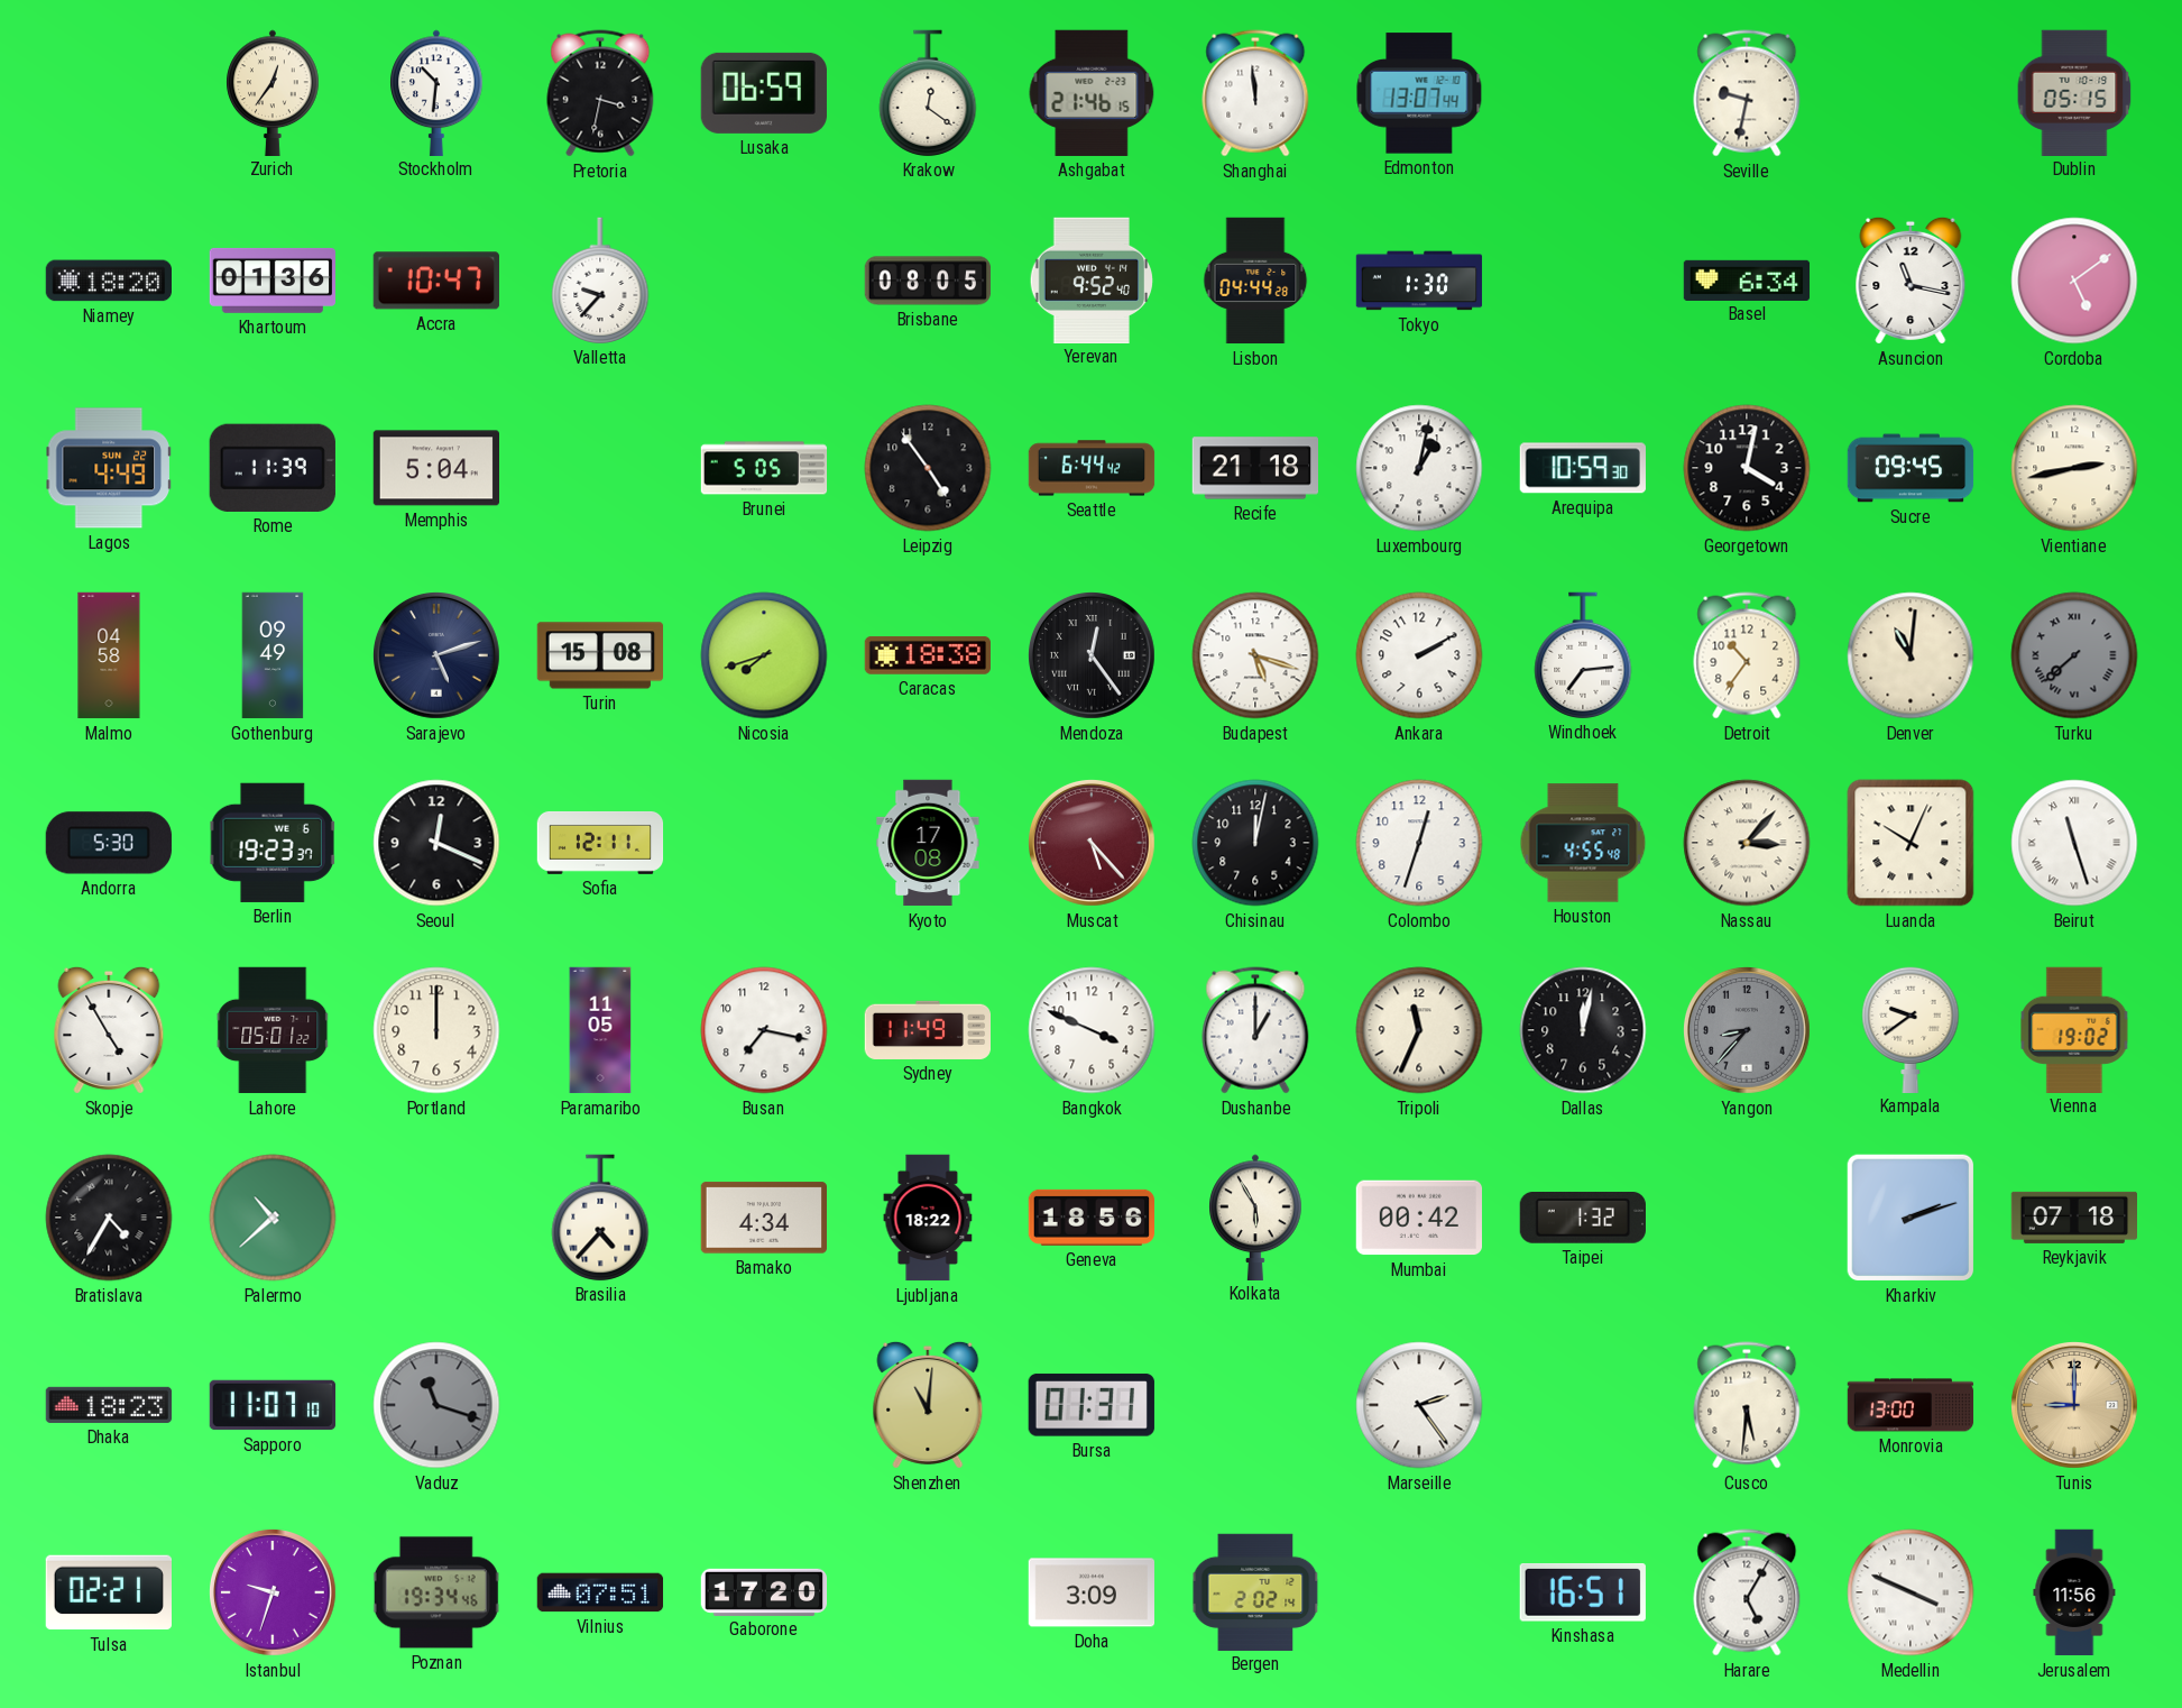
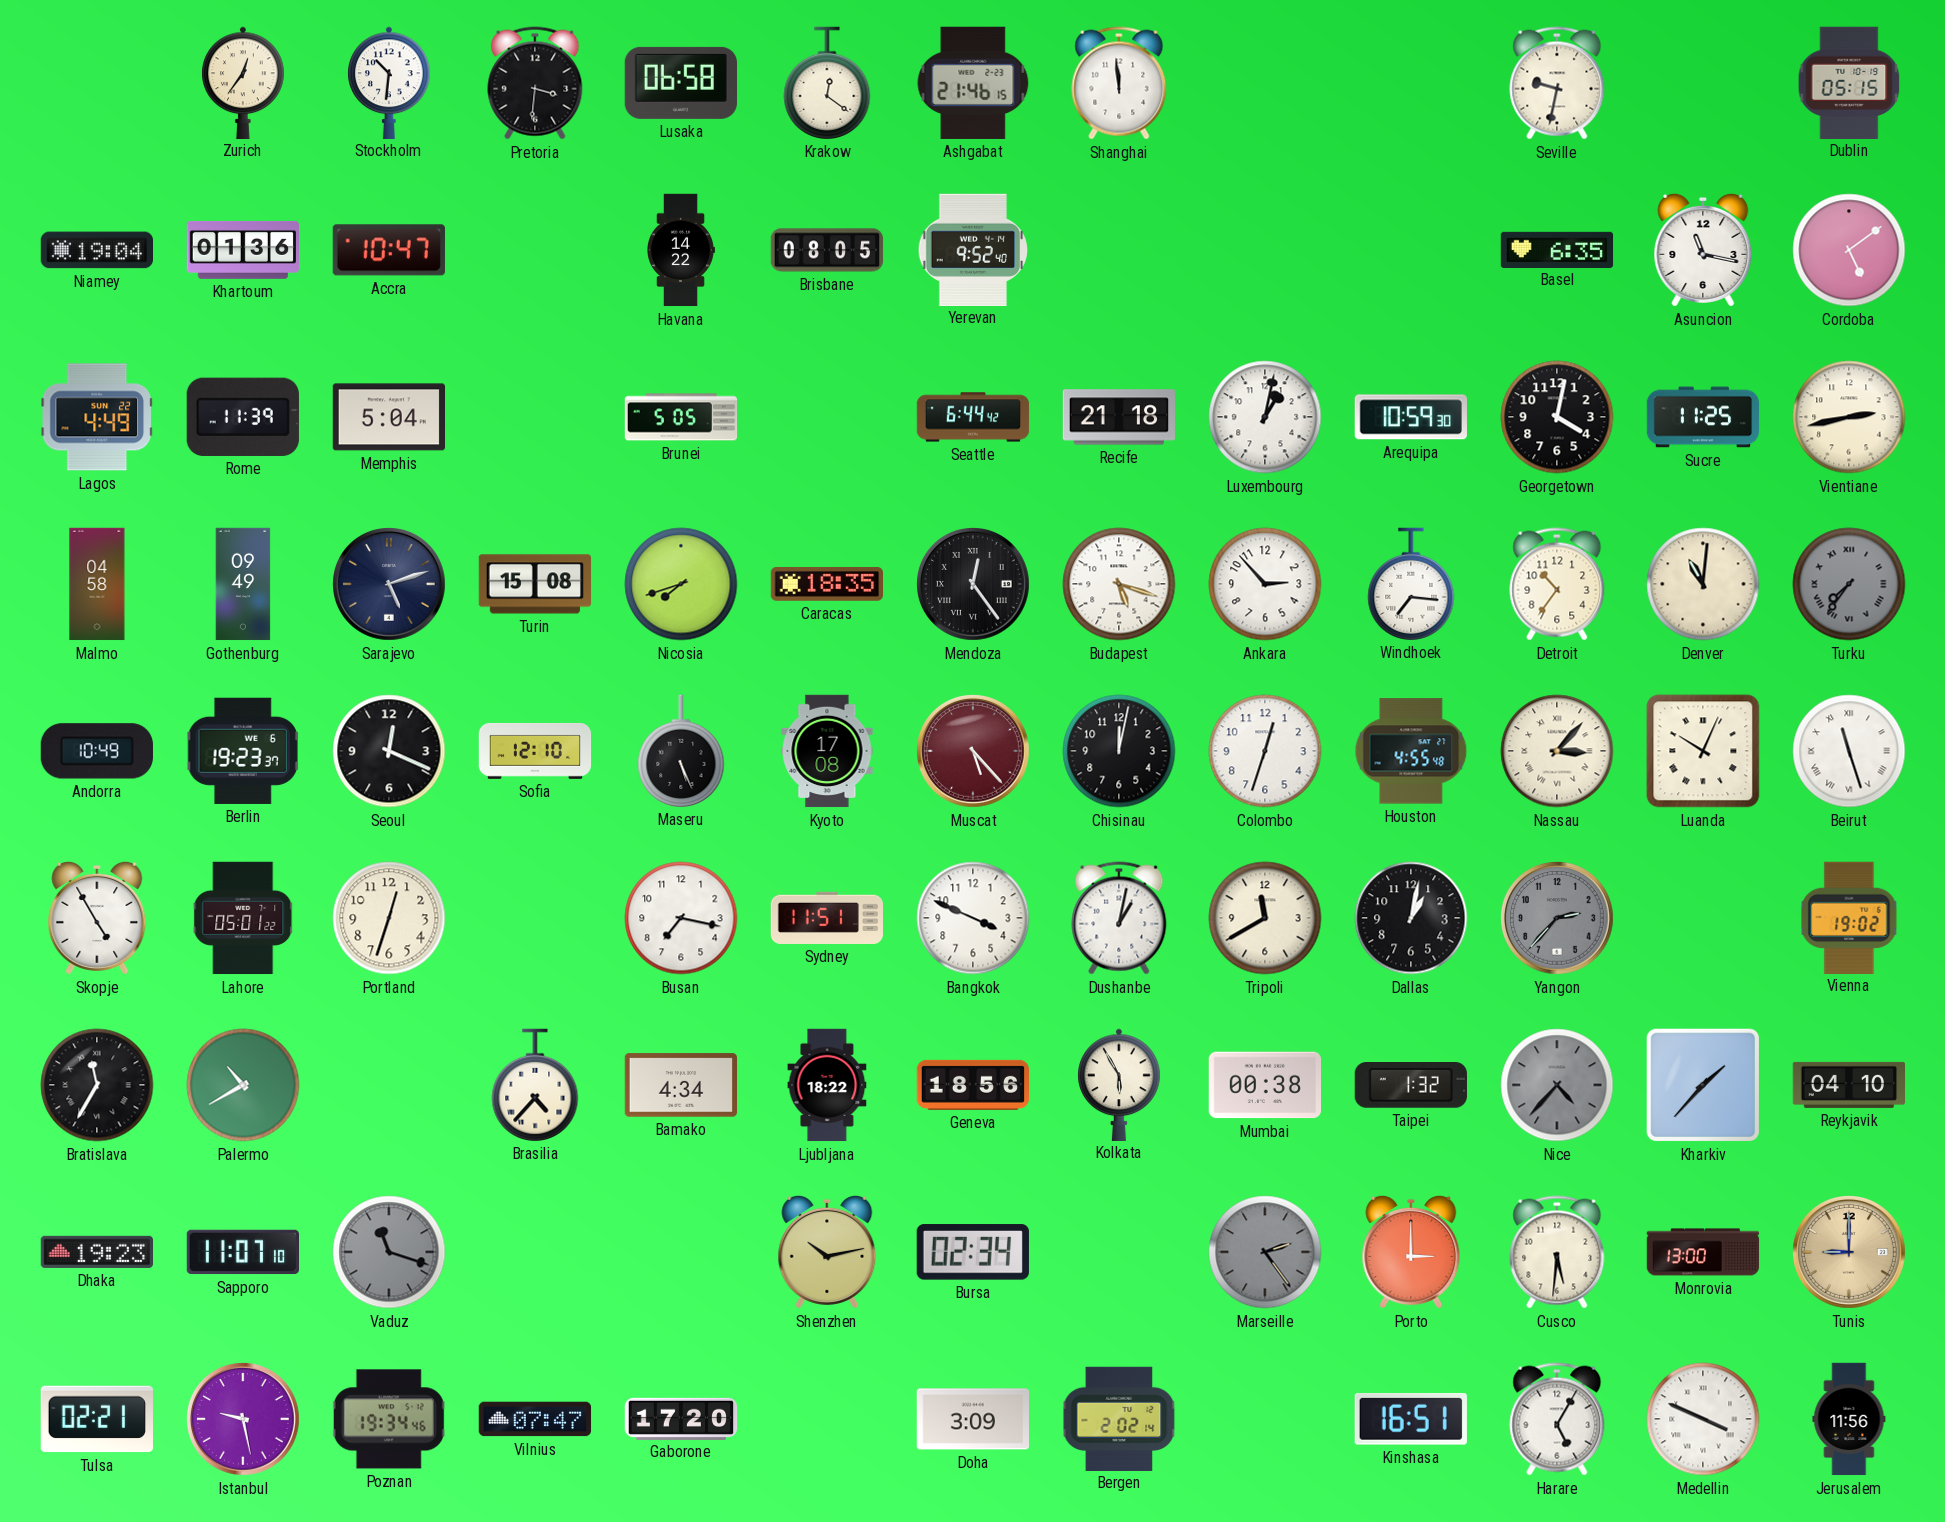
Pretoria: 3:32 -> 3:31 (535, 83)
Lusaka: 06:59 -> 06:58 (681, 83)
Edmonton: 13:07 -> none (1419, 93)
Niamey: 18:20 -> 19:04 (96, 250)
Valletta: 9:37 -> none (600, 281)
Havana: none -> 14:22 (681, 250)
Lisbon: 04:44 -> none (1255, 281)
Tokyo: 1:30 -> none (1419, 281)
Basel: 6:34 -> 6:35 (1557, 249)
Leipzig: 4:54 -> none (928, 468)
Sucre: 09:45 -> 11:25 (1703, 417)
Caracas: 18:38 -> 18:35 (826, 584)
Ankara: 2:10 -> 2:53 (1265, 584)
Windhoek: 7:14 -> 7:16 (1411, 584)
Turku: 7:38 -> 7:36 (1849, 584)
Andorra: 5:30 -> 10:49 (97, 751)
Sofia: 12:11 -> 12:10 (535, 751)
Maseru: none -> 5:26 (681, 751)
Portland: 12:00 -> 12:33 (389, 918)
Paramaribo: 11:05 -> none (600, 1030)
Sydney: 11:49 -> 11:51 (826, 918)
Dushanbe: 1:00 -> 1:02 (1119, 918)
Tripoli: 11:34 -> 11:40 (1265, 918)
Dallas: 12:02 -> 1:02 (1411, 918)
Yangon: 8:37 -> 2:37 (1558, 919)
Kampala: 9:39 -> none (1911, 1029)
Bratislava: 4:35 -> 11:35 (97, 1085)
Palermo: 10:38 -> 10:40 (243, 1085)
Mumbai: 00:42 -> 00:38 (1264, 1085)
Nice: none -> 4:37 (1557, 1085)
Kharkiv: 2:12 -> 1:37 (1703, 1085)
Reykjavik: 07:18 -> 04:10 (1848, 1085)
Dhaka: 18:23 -> 19:23 (96, 1252)
Shenzhen: 11:01 -> 10:13 (827, 1252)
Bursa: 01:31 -> 02:34 (973, 1252)
Marseille dial: white -> grey (1265, 1252)
Porto: none -> 3:00 (1411, 1252)
Istanbul: 9:33 -> 9:28 (244, 1420)
Vilnius: 07:51 -> 07:47 (535, 1419)
